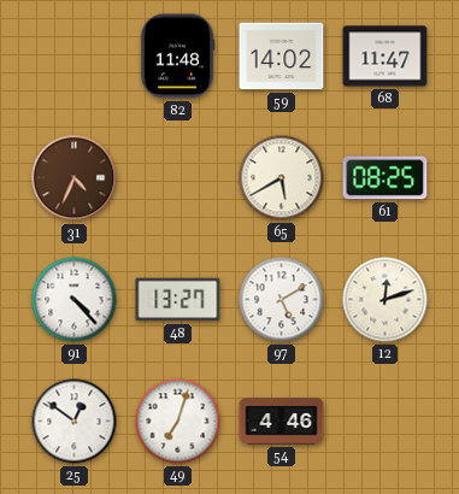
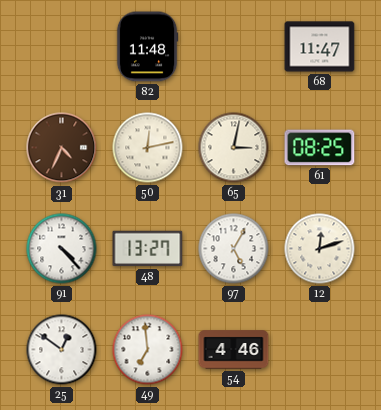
59: 14:02 -> none (282, 57)
50: none -> 12:13 (148, 148)
65: 5:40 -> 3:02 (234, 148)
97: 5:10 -> 5:05 (234, 249)
49: 7:03 -> 6:59 (148, 350)
